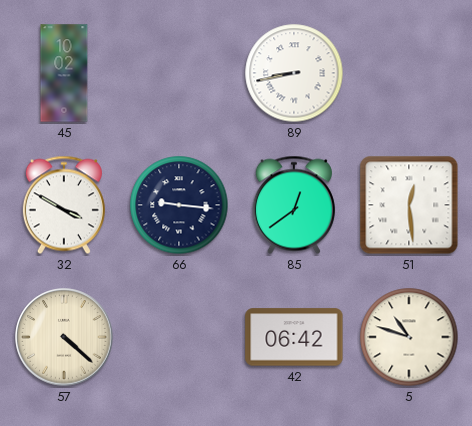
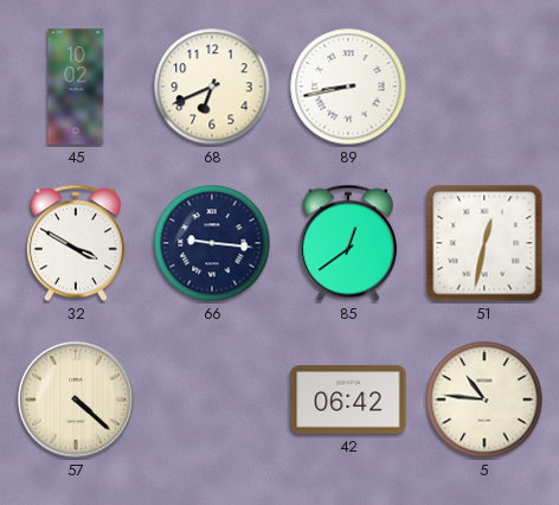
68: none -> 6:41 (212, 87)
51: 12:29 -> 12:32 (484, 243)
5: 10:48 -> 10:46 (484, 399)
